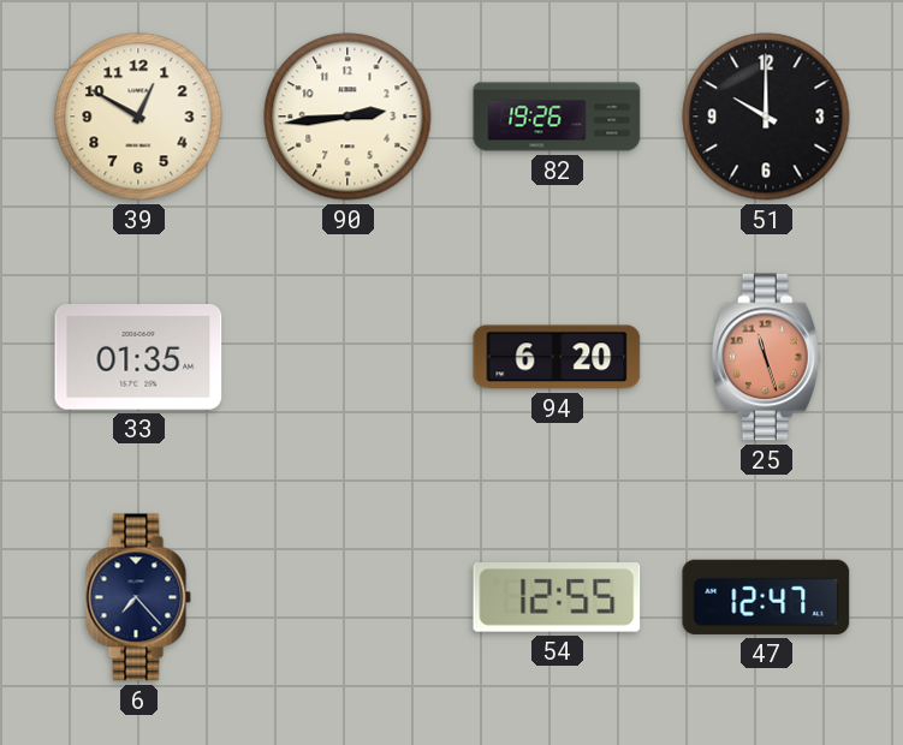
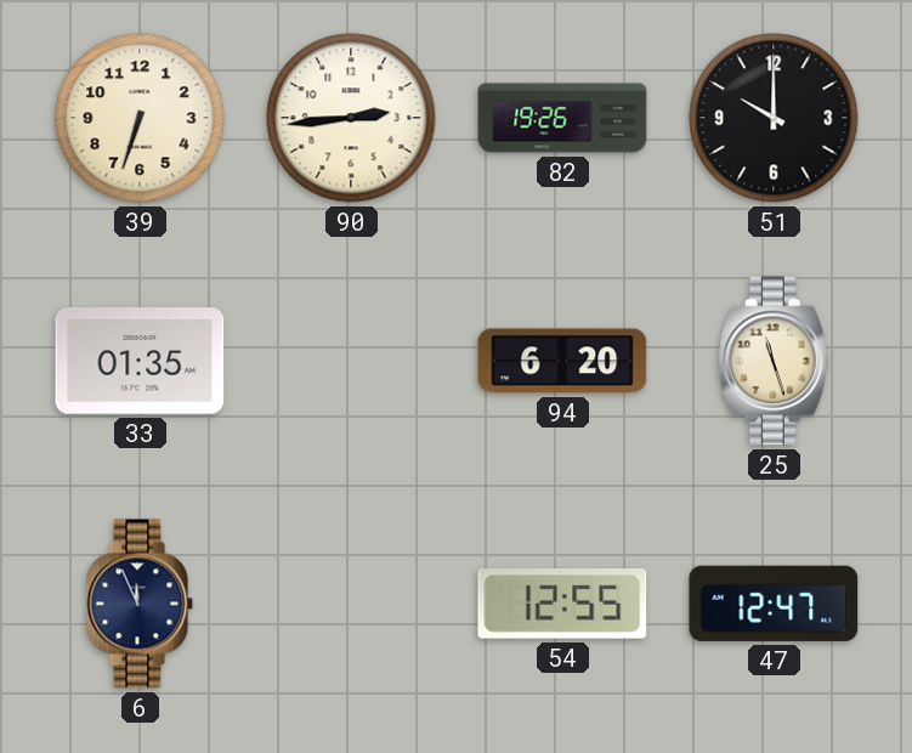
39: 12:50 -> 6:33 (140, 118)
25 dial: salmon -> cream (774, 361)
6: 7:23 -> 11:56 (140, 604)
